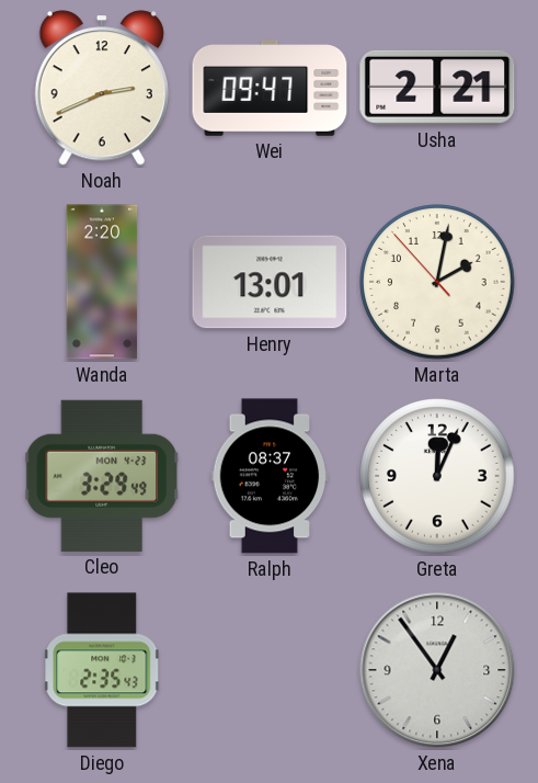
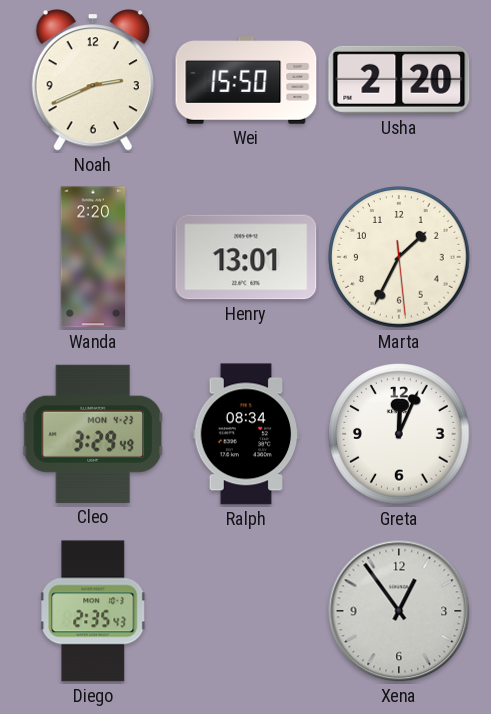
Wei: 09:47 -> 15:50 (246, 80)
Usha: 2:21 -> 2:20 (399, 80)
Marta: 2:01 -> 1:34 (399, 257)
Ralph: 08:37 -> 08:34 (246, 434)
